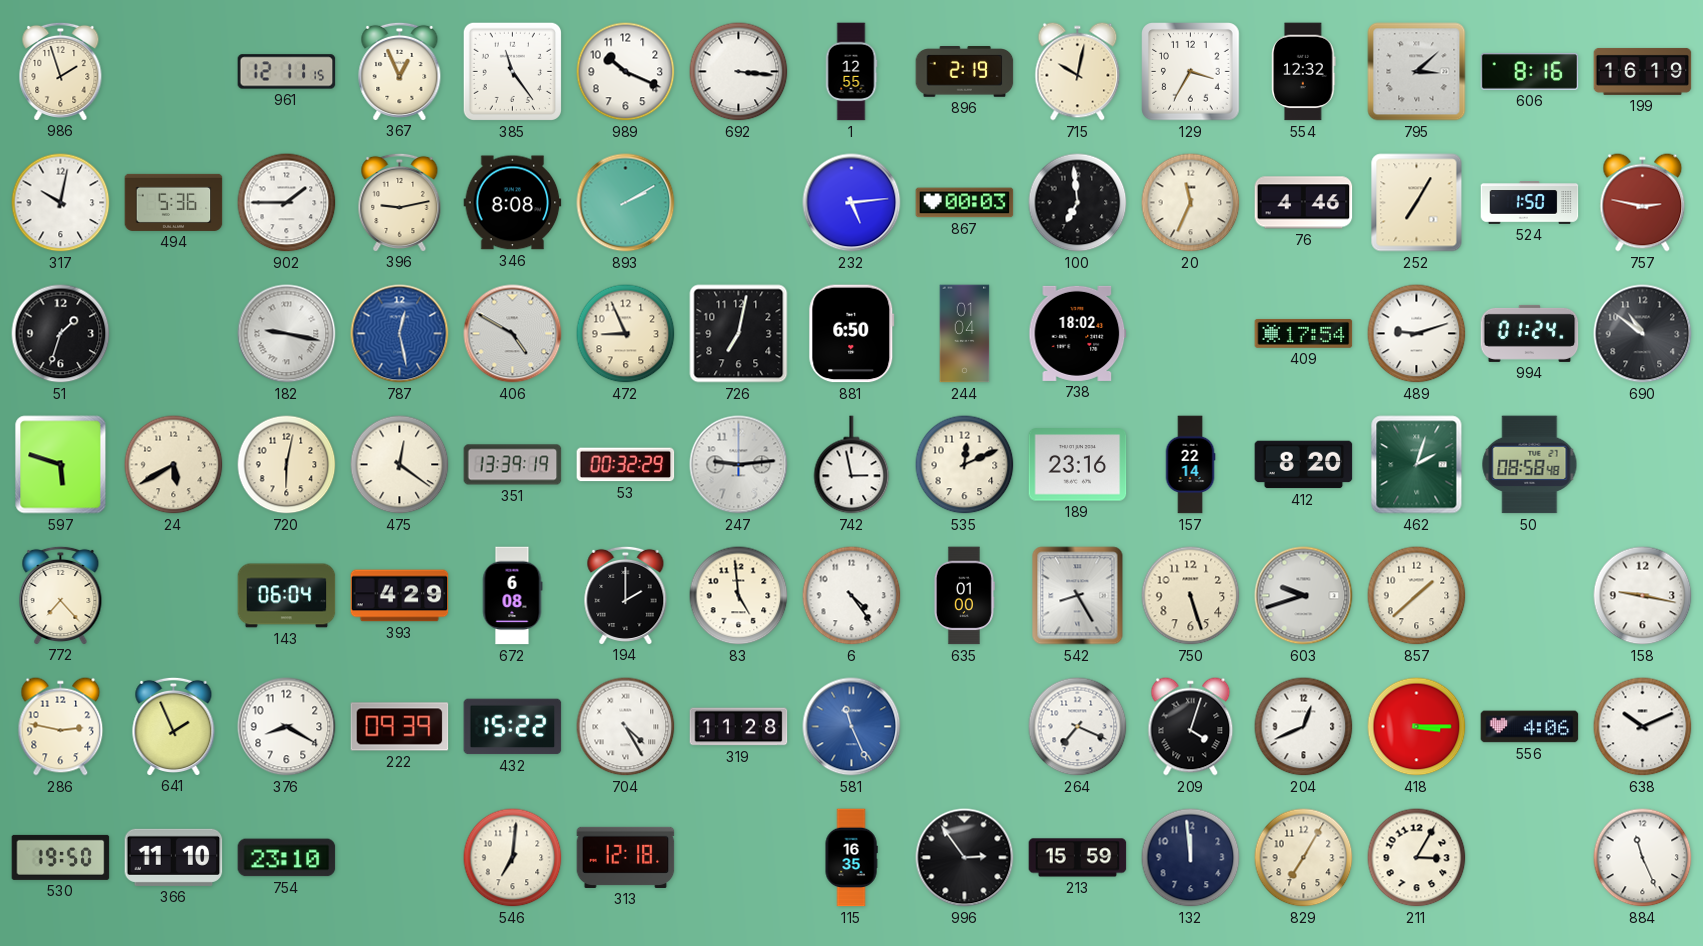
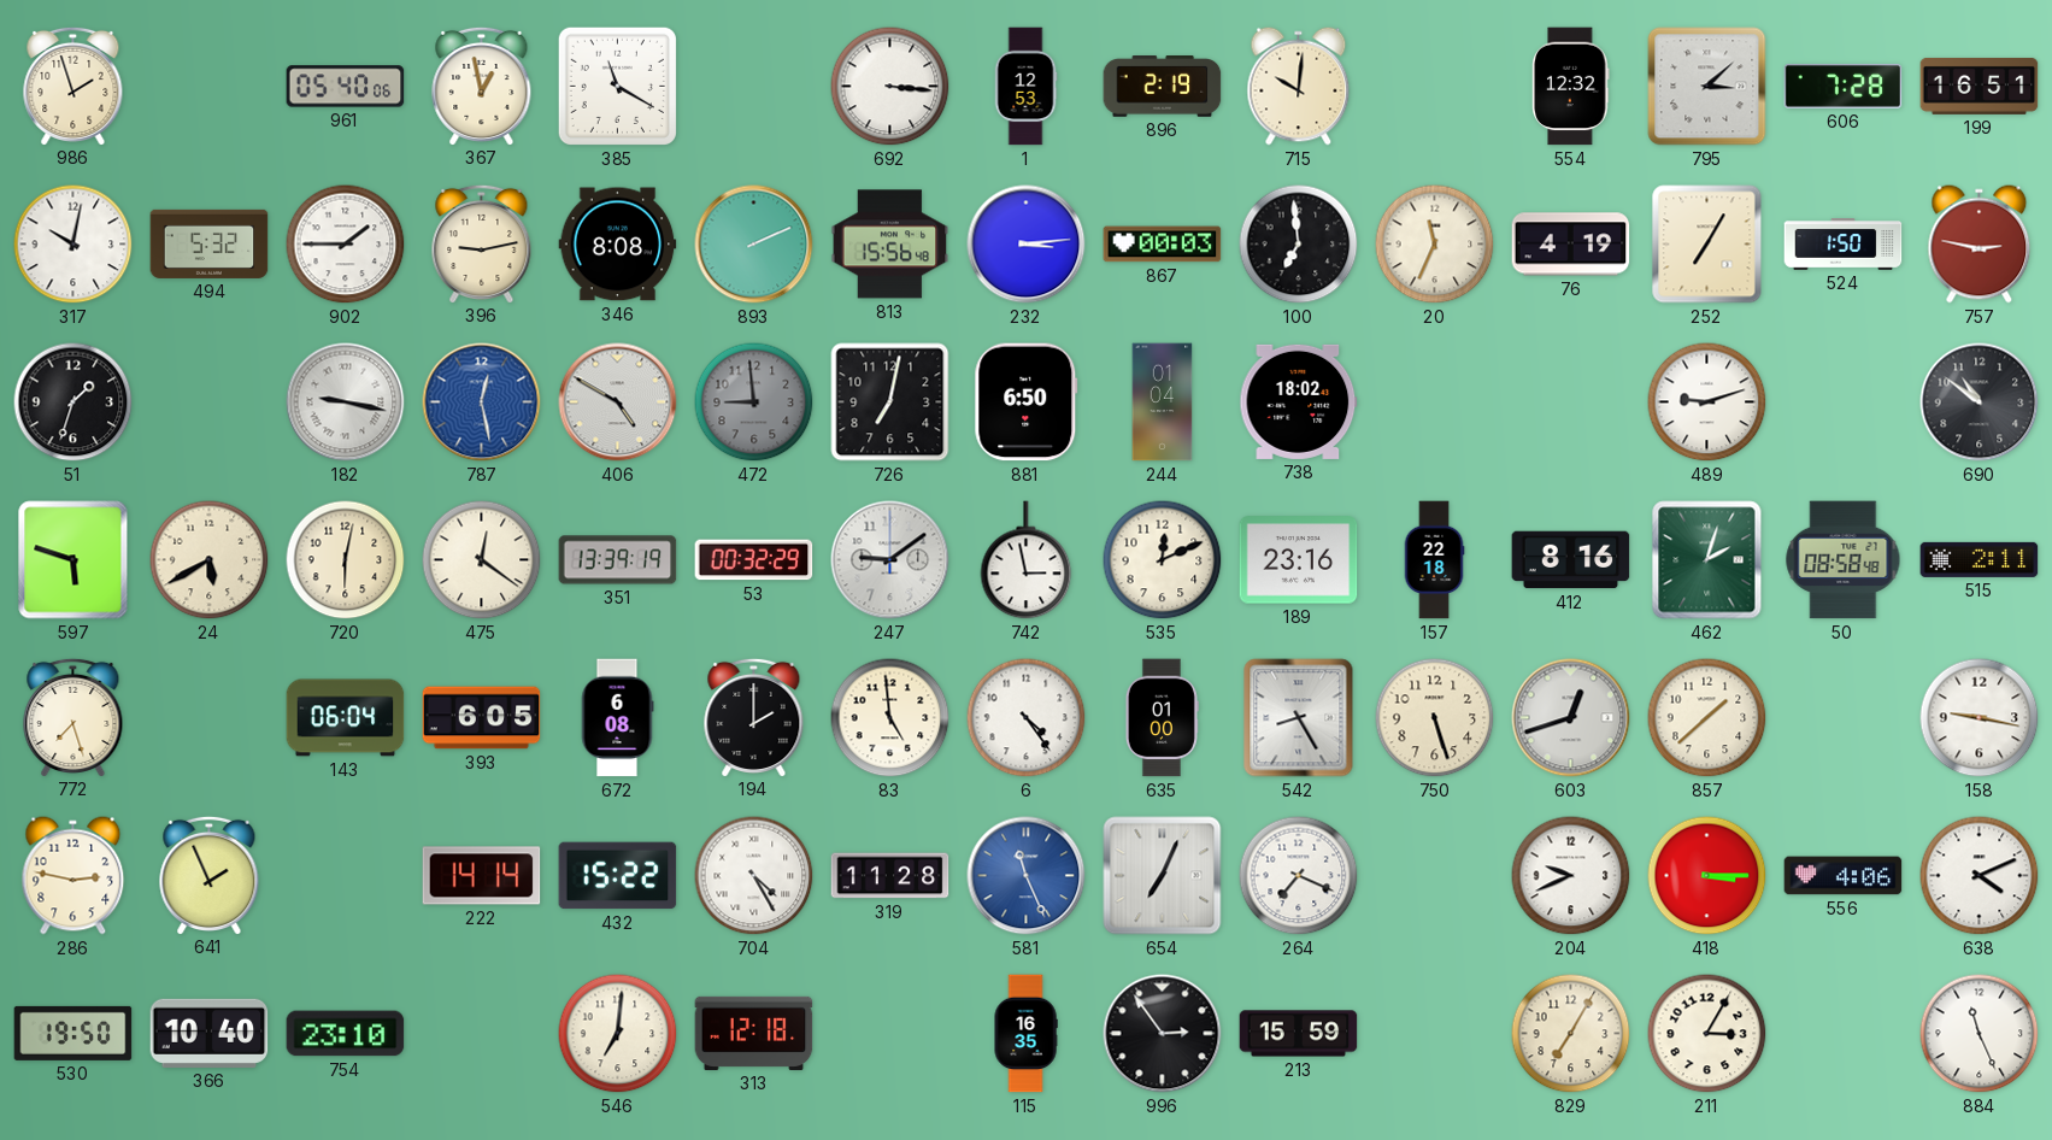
961: 12:11 -> 05:40 (346, 87)
367: 12:56 -> 12:58 (482, 86)
385: 11:24 -> 11:20 (617, 86)
989: 10:19 -> none (626, 72)
1: 12:55 -> 12:53 (1025, 87)
715: 10:02 -> 10:01 (1299, 87)
129: 3:35 -> none (1191, 72)
606: 8:16 -> 7:28 (1844, 87)
199: 16:19 -> 16:51 (1980, 86)
494: 5:36 -> 5:32 (210, 243)
893: 2:10 -> 2:11 (754, 245)
813: none -> 15:56 (890, 245)
232: 5:14 -> 3:14 (1027, 245)
76: 4:46 -> 4:19 (1571, 245)
472: 8:56 -> 8:59 (754, 402)
472 dial: cream -> grey (754, 402)
409: 17:54 -> none (1304, 334)
994: 01:24 -> none (1530, 333)
247: 9:14 -> 9:09 (890, 560)
157: 22:14 -> 22:18 (1434, 560)
412: 8:20 -> 8:16 (1571, 560)
515: none -> 2:11 (1980, 559)
772: 7:23 -> 7:27 (74, 717)
393: 4:29 -> 6:05 (482, 718)
603: 9:42 -> 12:42 (1571, 718)
376: 8:20 -> none (287, 727)
222: 09:39 -> 14:14 (482, 876)
654: none -> 7:04 (1163, 876)
209: 4:03 -> none (1191, 727)
204: 12:41 -> 9:41 (1571, 876)
638: 10:11 -> 4:11 (1980, 876)
366: 11:10 -> 10:40 (210, 1033)
132: 11:59 -> none (1191, 858)
